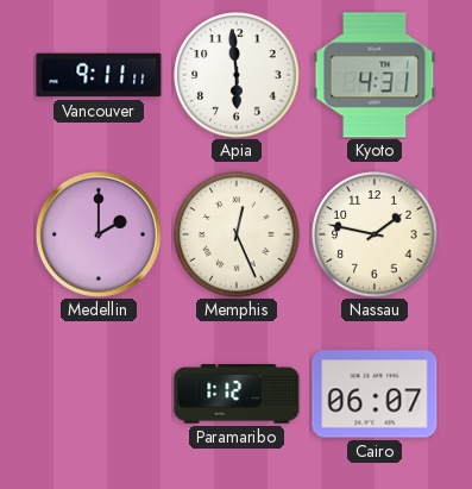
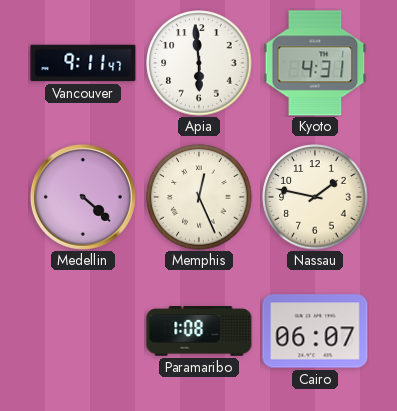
Vancouver: 9:11:11 -> 9:11:47 (83, 63)
Medellin: 2:00 -> 4:22 (83, 197)
Paramaribo: 1:12 -> 1:08 (199, 331)
